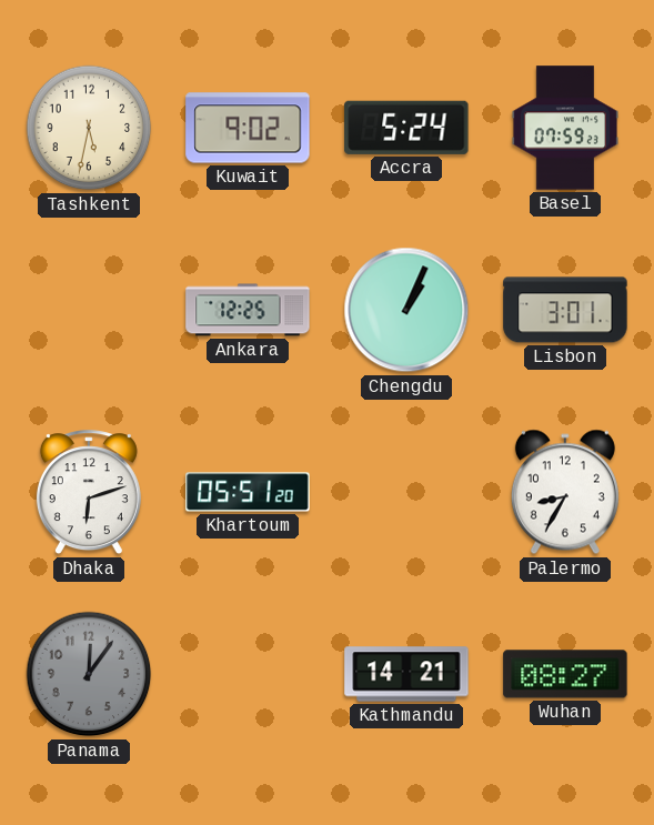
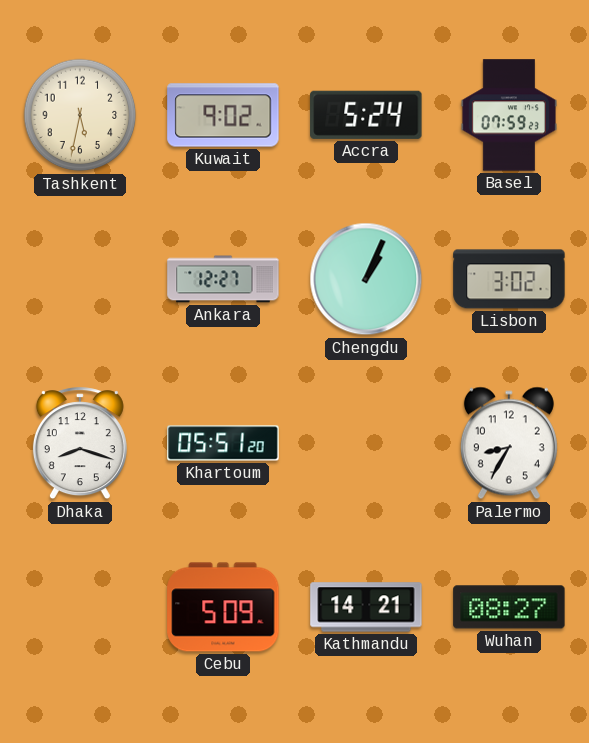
Ankara: 12:25 -> 12:27 (223, 279)
Lisbon: 3:01 -> 3:02 (509, 279)
Dhaka: 6:12 -> 8:18 (80, 444)
Panama: 12:06 -> none (89, 674)
Cebu: none -> 5:09 (223, 607)
